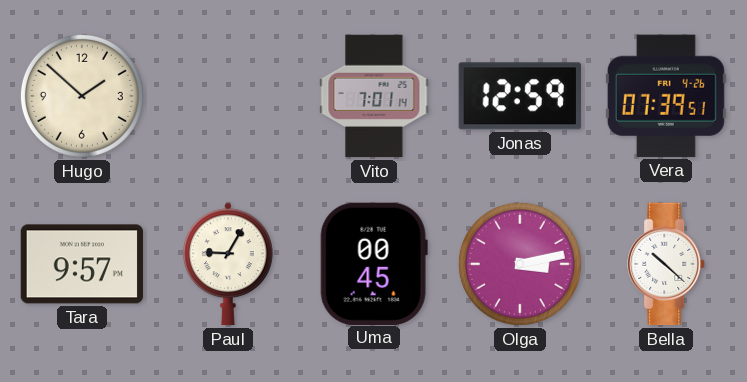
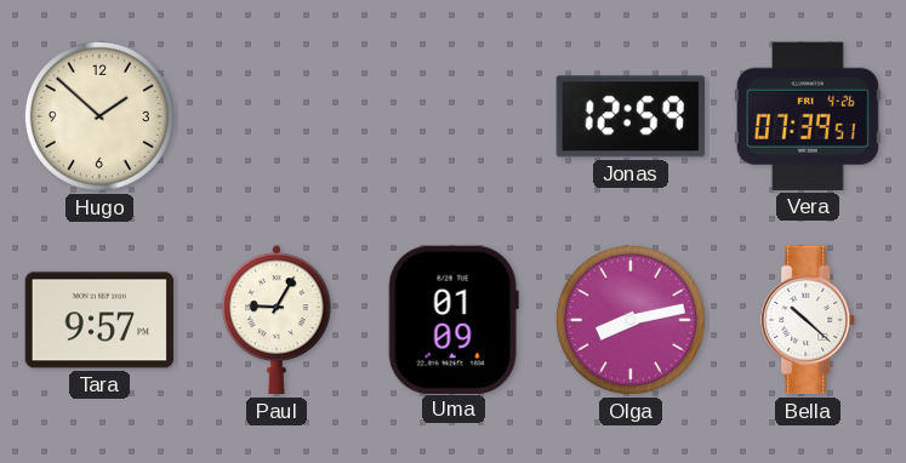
Vito: 7:01 -> none (374, 96)
Uma: 00:45 -> 01:09 (454, 319)
Olga: 3:13 -> 8:13 (631, 320)
